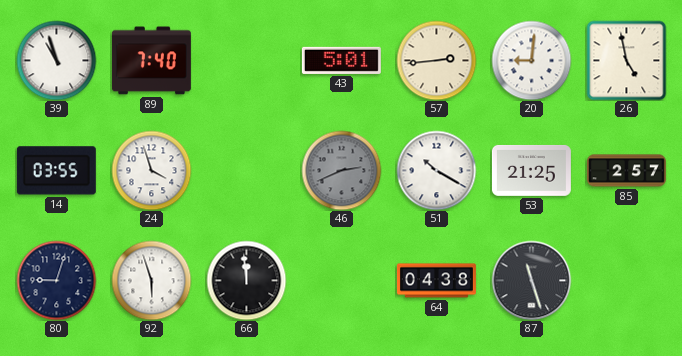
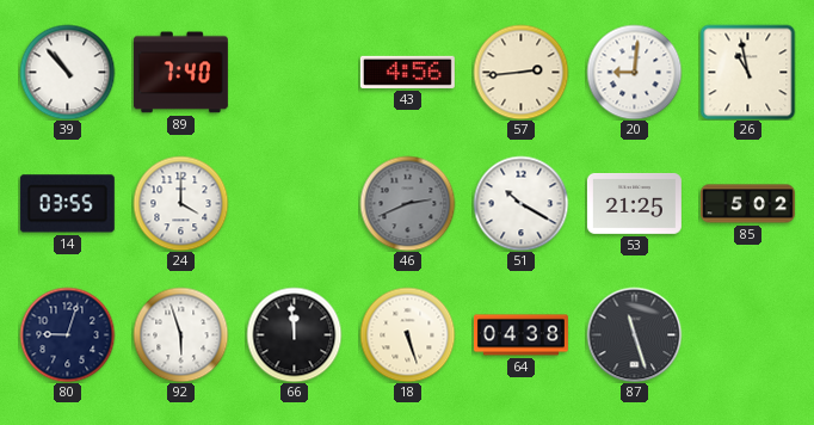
39: 10:57 -> 10:53 (67, 72)
43: 5:01 -> 4:56 (407, 72)
26: 4:58 -> 10:58 (747, 72)
24: 3:57 -> 4:00 (180, 203)
85: 2:57 -> 5:02 (747, 204)
18: none -> 5:27 (407, 334)
